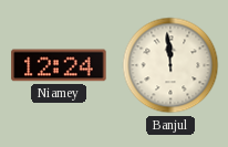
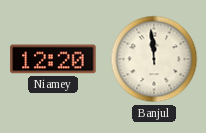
Niamey: 12:24 -> 12:20 (53, 59)
